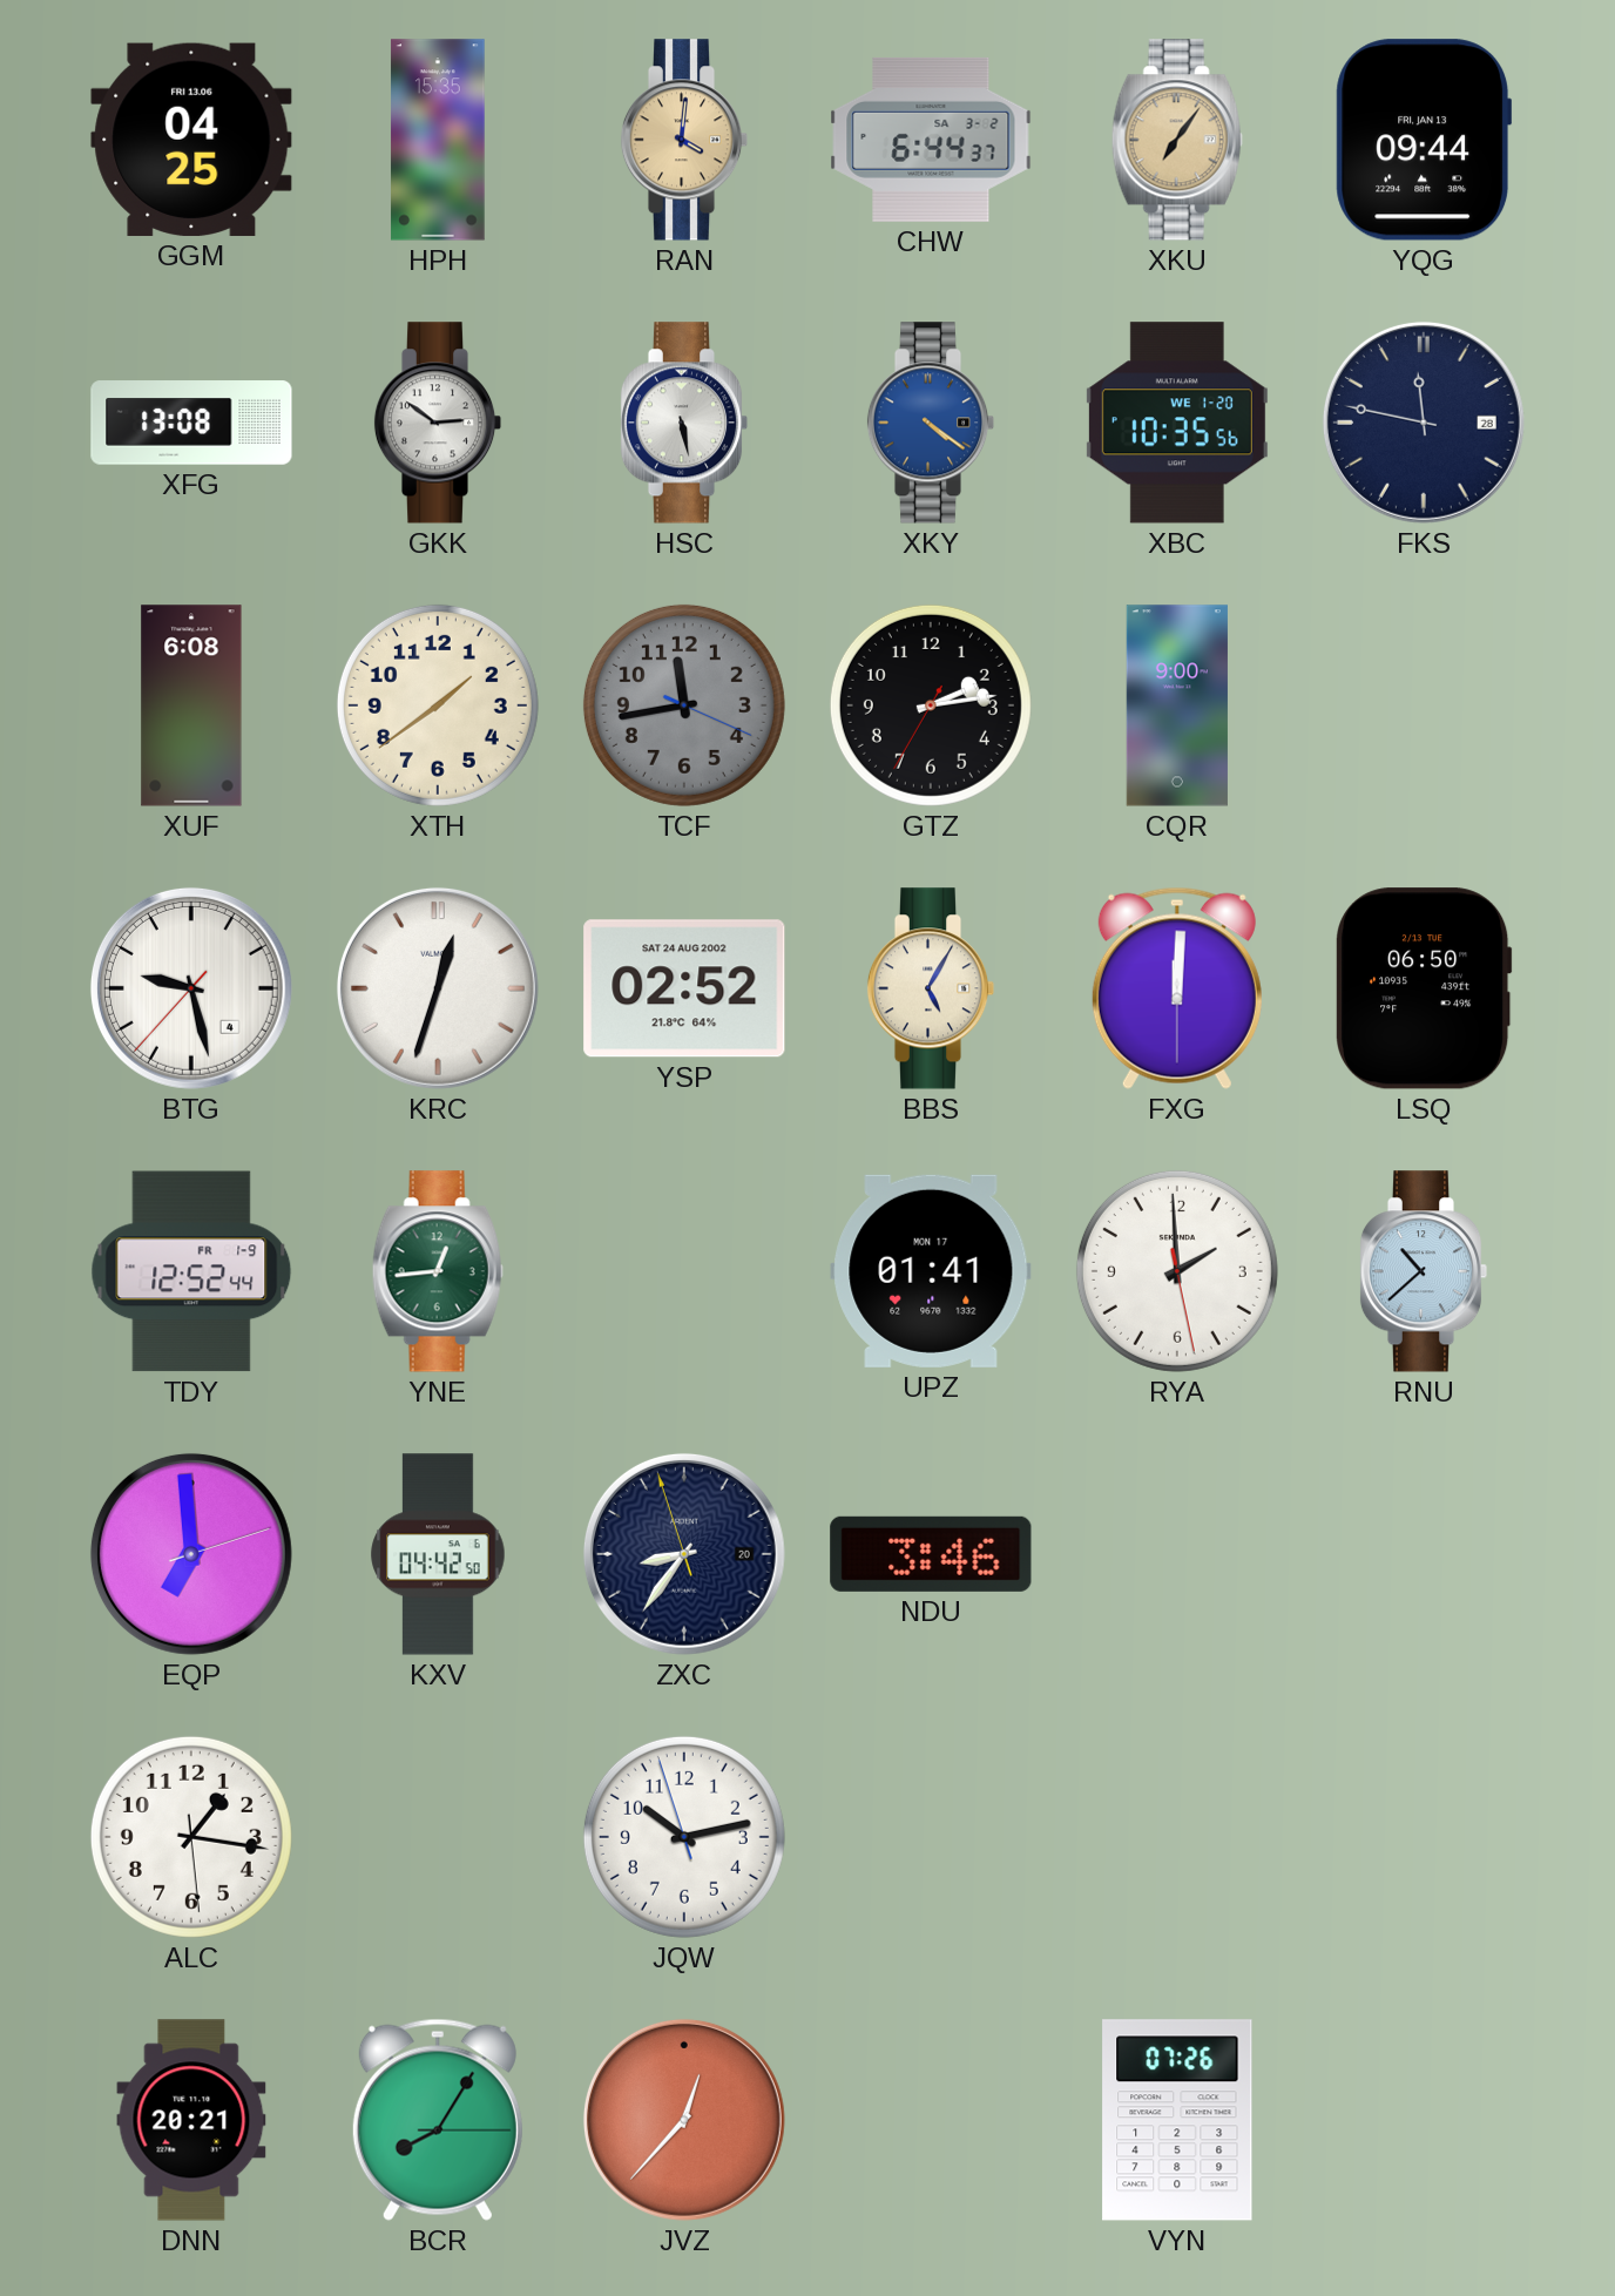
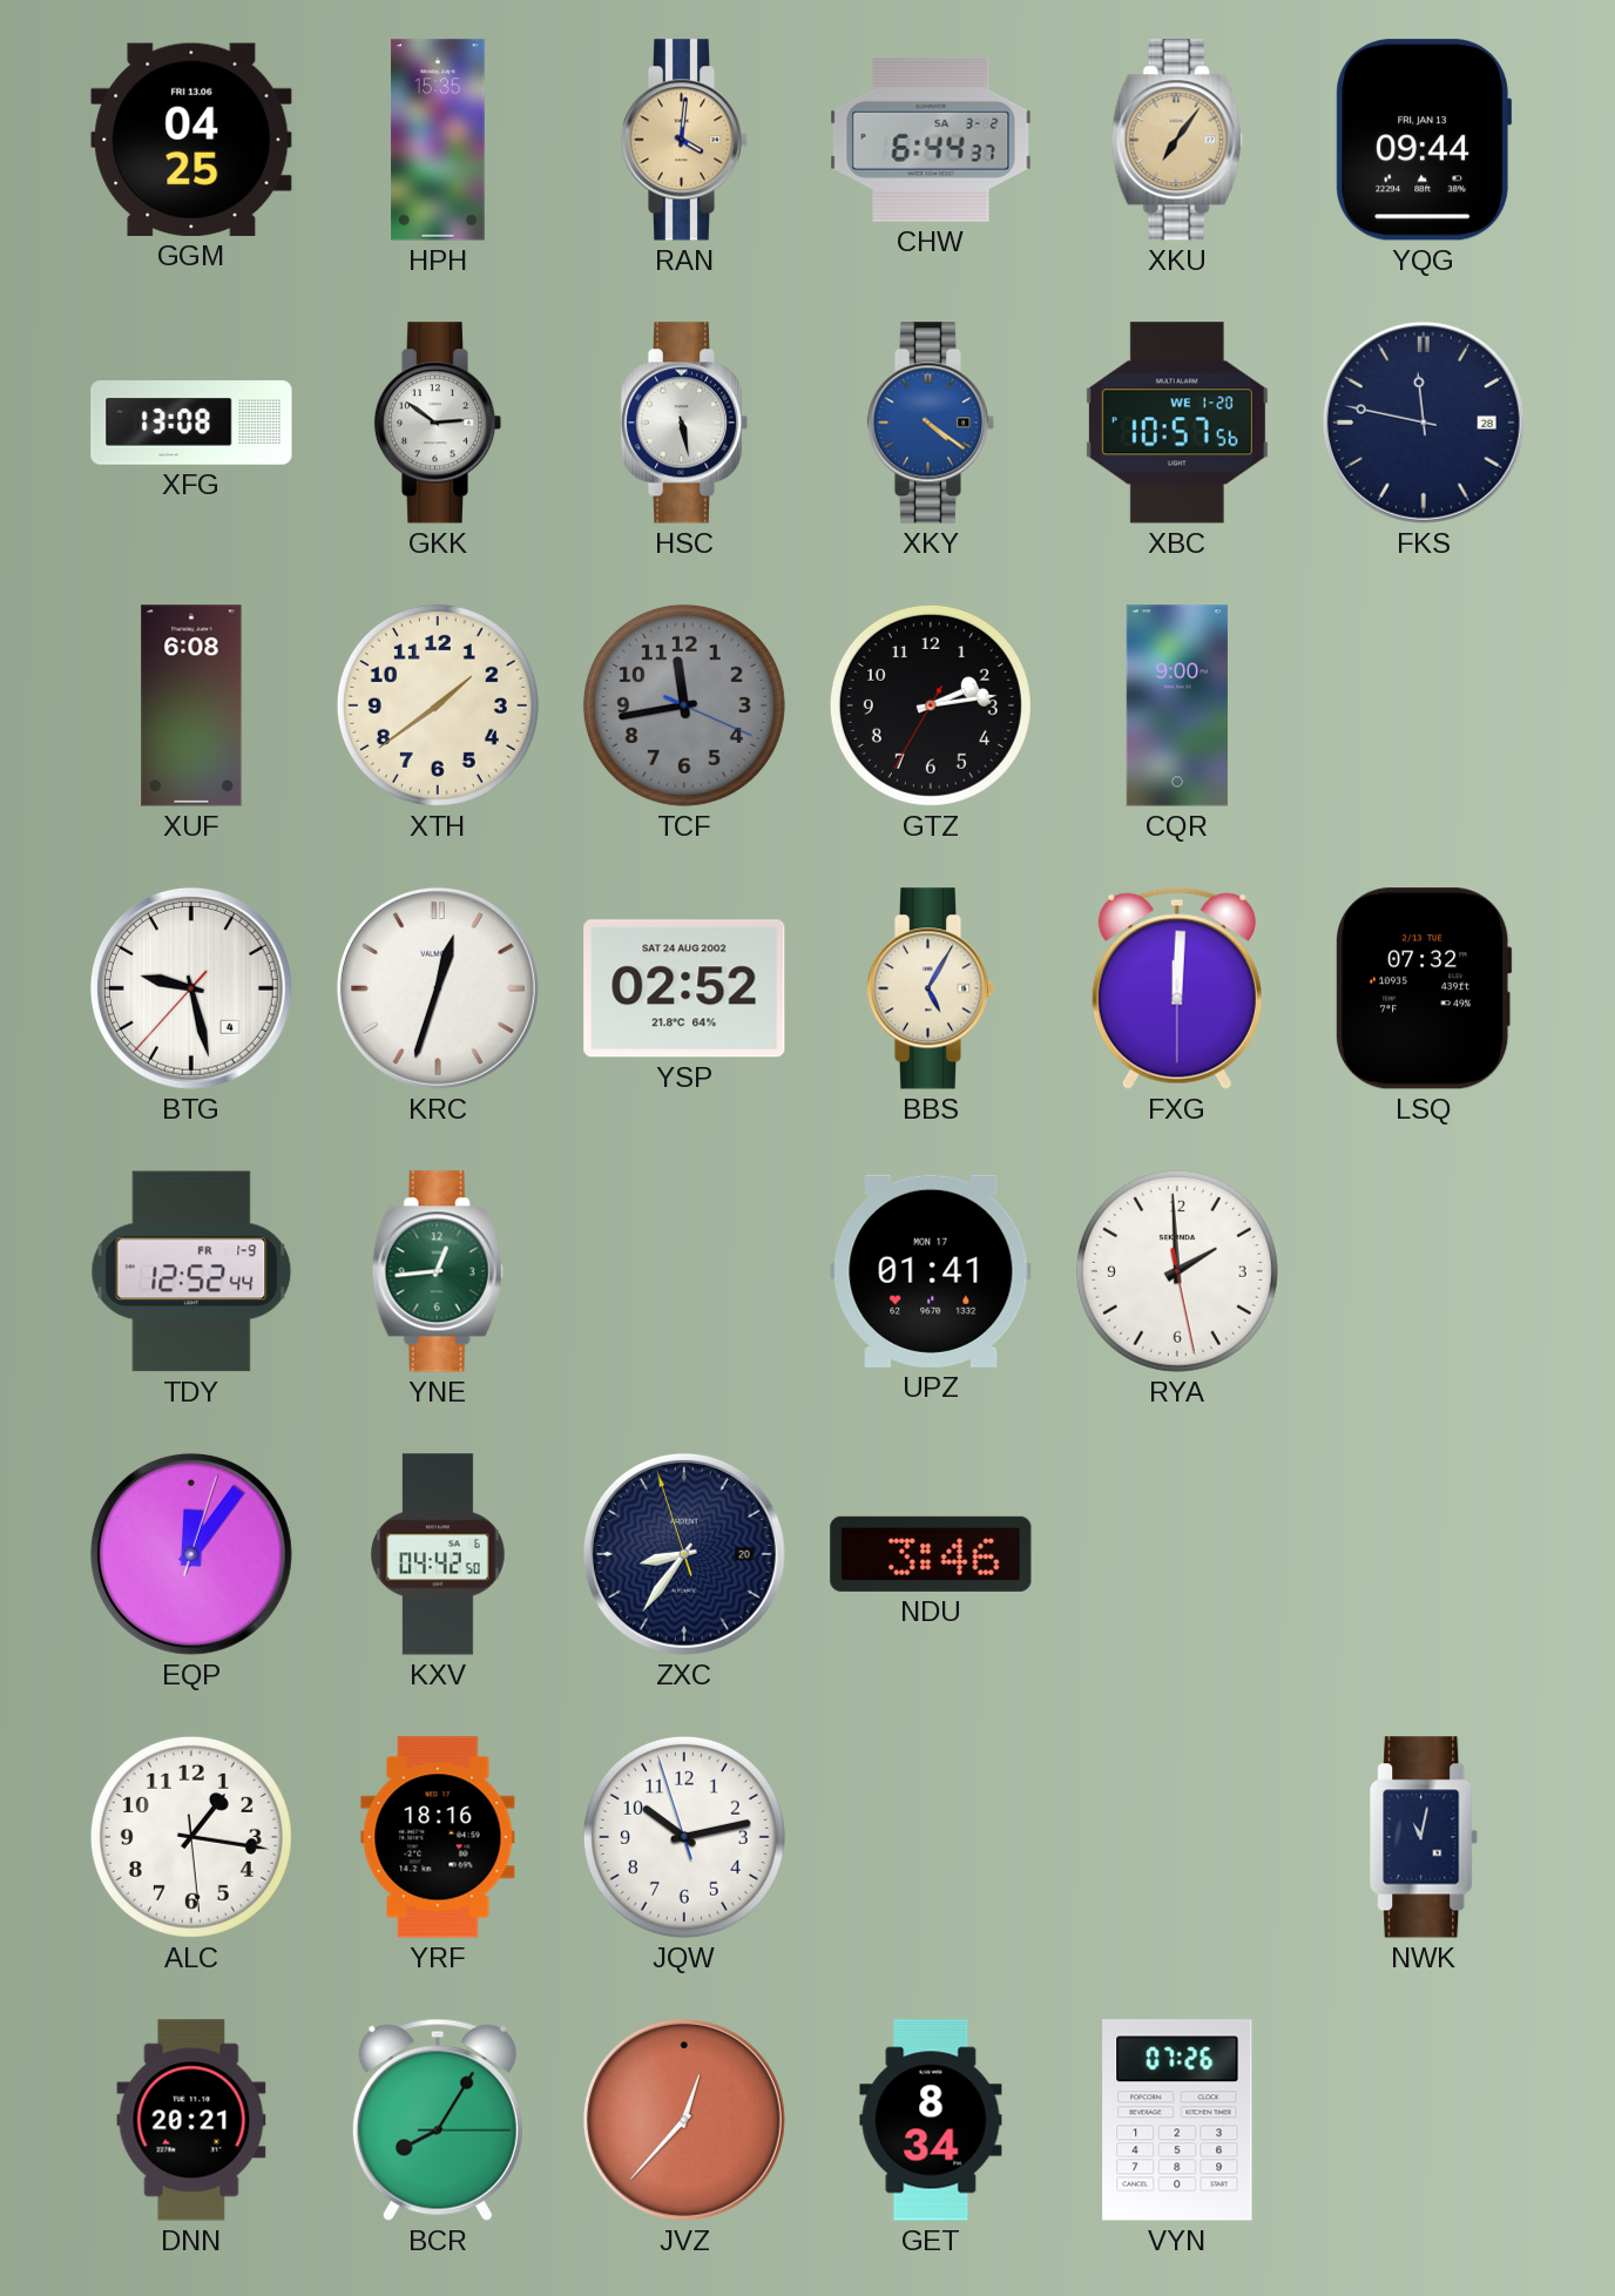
XBC: 10:35 -> 10:57 (1177, 423)
LSQ: 06:50 -> 07:32 (1425, 988)
RNU: 10:38 -> none (1424, 1271)
EQP: 6:59 -> 12:06 (191, 1554)
YRF: none -> 18:16 (438, 1837)
NWK: none -> 11:02 (1425, 1837)
GET: none -> 8:34 (931, 2120)
